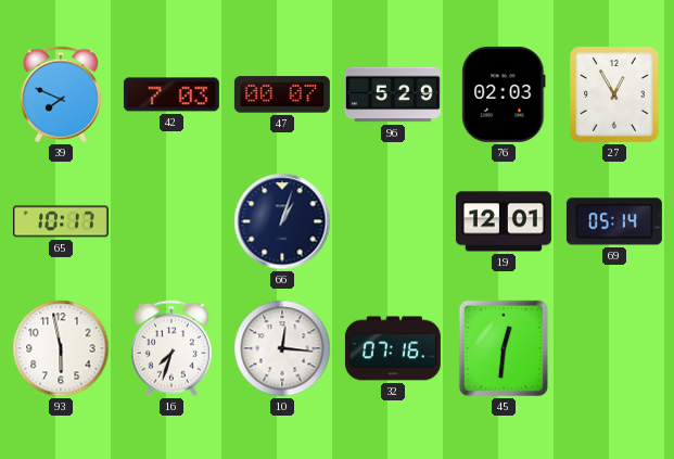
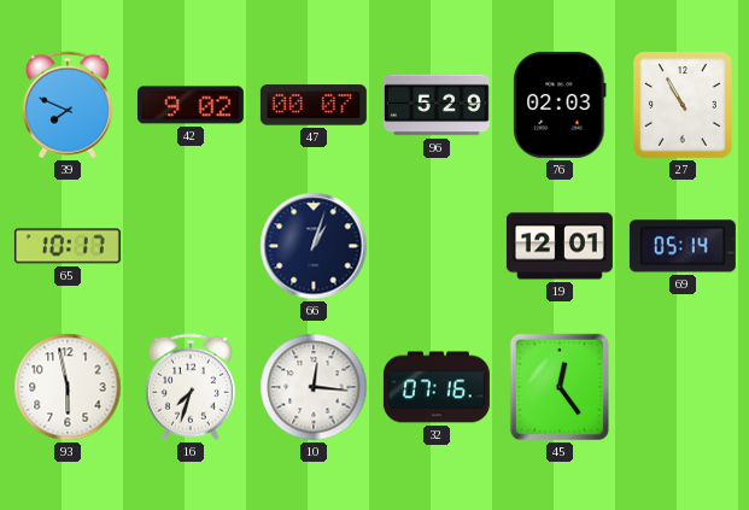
42: 7:03 -> 9:02 (191, 105)
27: 12:55 -> 10:55 (684, 105)
45: 12:31 -> 12:24 (560, 387)
